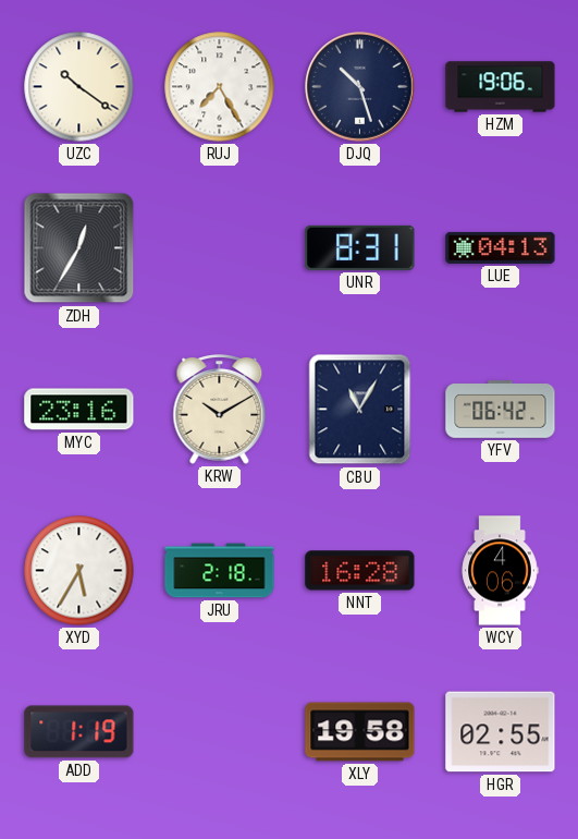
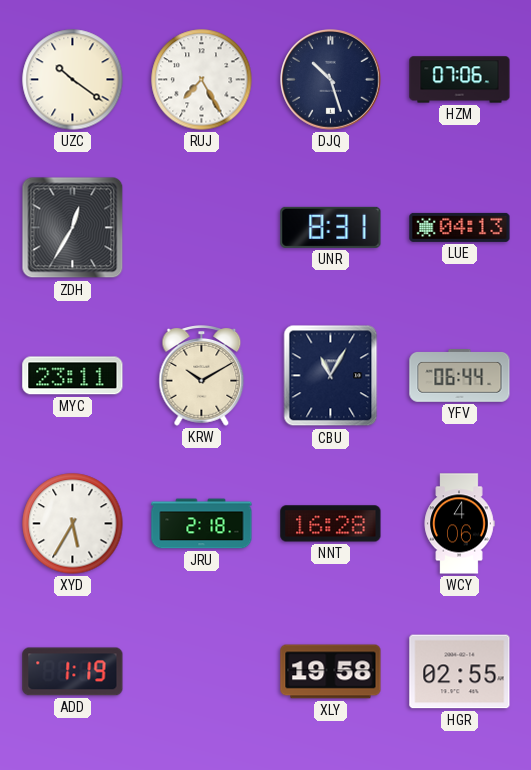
HZM: 19:06 -> 07:06 (460, 80)
MYC: 23:16 -> 23:11 (73, 376)
YFV: 06:42 -> 06:44 (460, 376)
